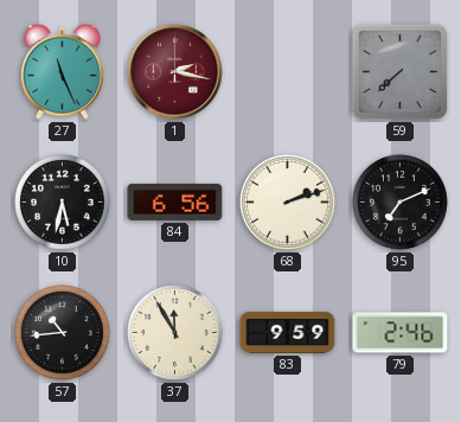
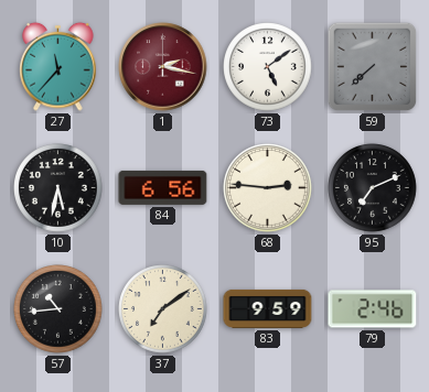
27: 11:26 -> 11:37 (58, 66)
73: none -> 5:09 (268, 67)
68: 2:12 -> 2:46 (268, 188)
37: 11:55 -> 7:09 (163, 309)
